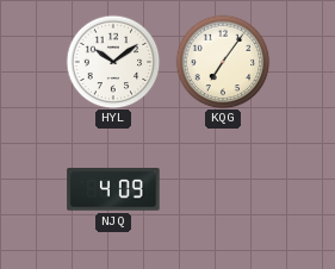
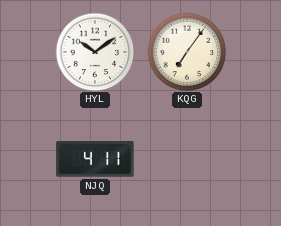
NJQ: 4:09 -> 4:11 (95, 159)
